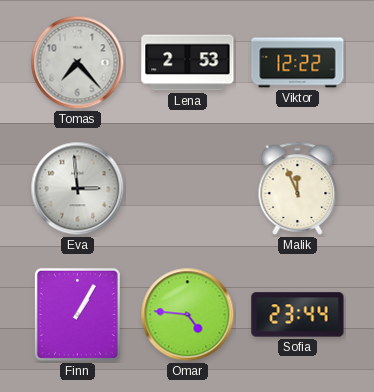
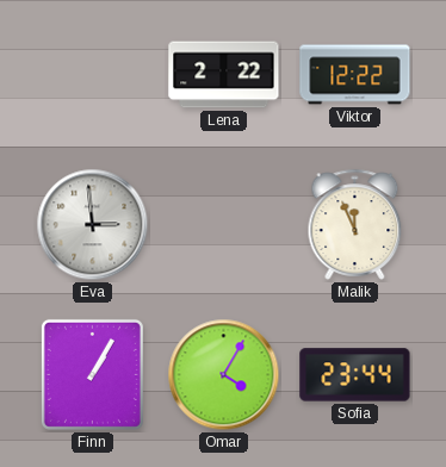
Tomas: 7:23 -> none (78, 63)
Lena: 2:53 -> 2:22 (224, 75)
Omar: 4:46 -> 4:05 (224, 375)
